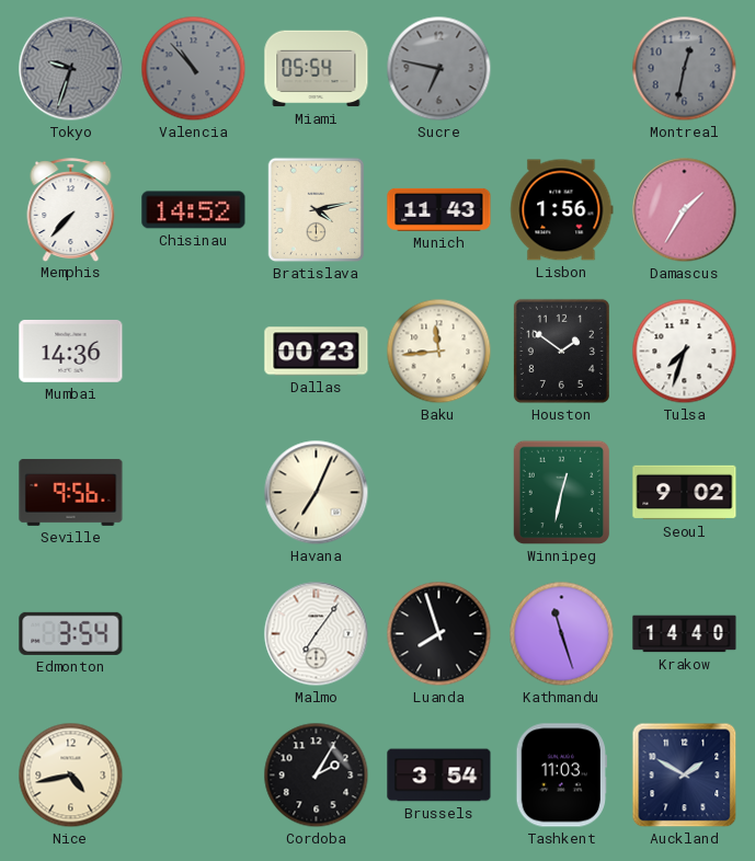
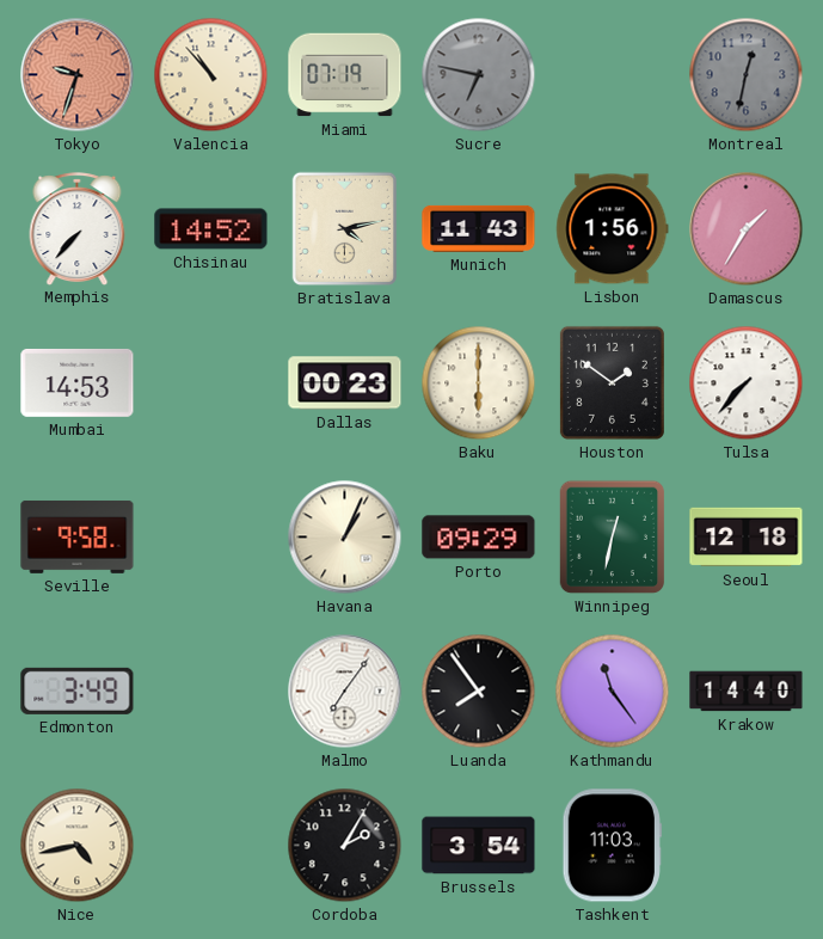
Tokyo dial: grey -> salmon (78, 75)
Valencia dial: grey -> cream (211, 75)
Miami: 05:54 -> 07:19 (345, 75)
Mumbai: 14:36 -> 14:53 (78, 382)
Baku: 11:44 -> 6:00 (479, 383)
Tulsa: 7:33 -> 7:37 (747, 383)
Seville: 9:56 -> 9:58 (78, 536)
Havana: 7:04 -> 1:04 (345, 538)
Porto: none -> 09:29 (479, 538)
Seoul: 9:02 -> 12:18 (747, 538)
Edmonton: 3:54 -> 3:49 (78, 691)
Luanda: 7:57 -> 7:54 (479, 692)
Kathmandu: 11:27 -> 11:24 (613, 692)
Auckland: 1:50 -> none (685, 776)
